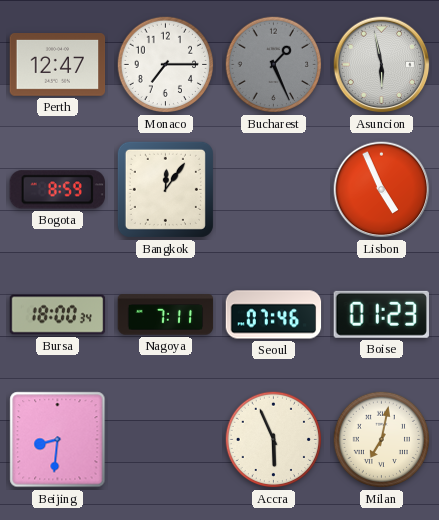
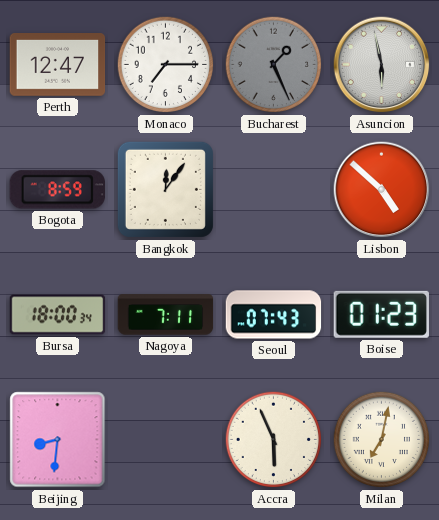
Lisbon: 4:56 -> 4:52 (382, 190)
Seoul: 07:46 -> 07:43 (274, 315)
